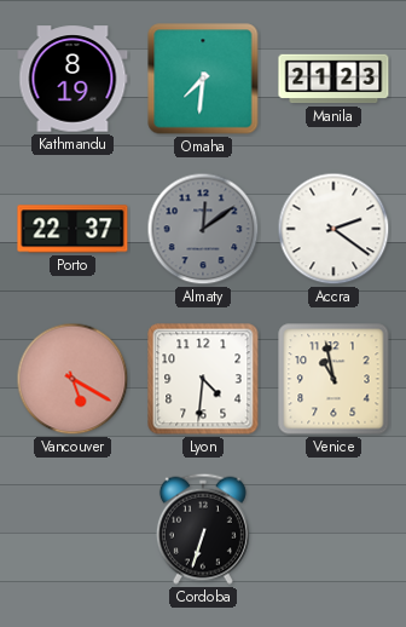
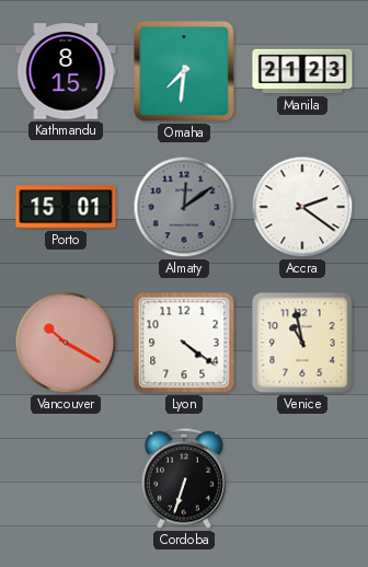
Kathmandu: 8:19 -> 8:15 (66, 71)
Porto: 22:37 -> 15:01 (66, 207)
Vancouver: 5:20 -> 10:20 (66, 343)
Lyon: 4:31 -> 4:21 (184, 343)
